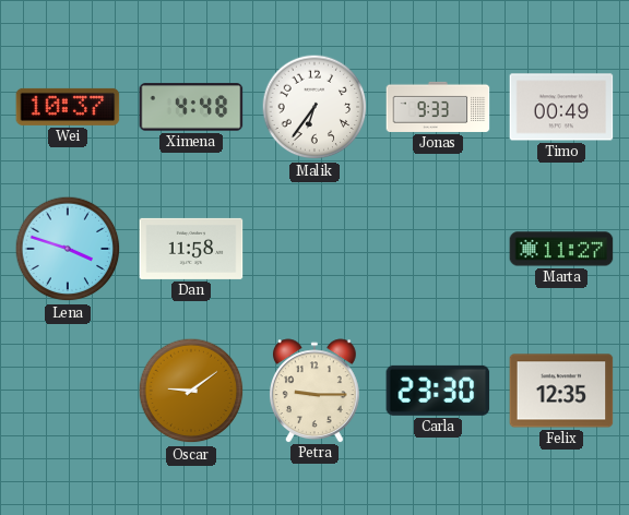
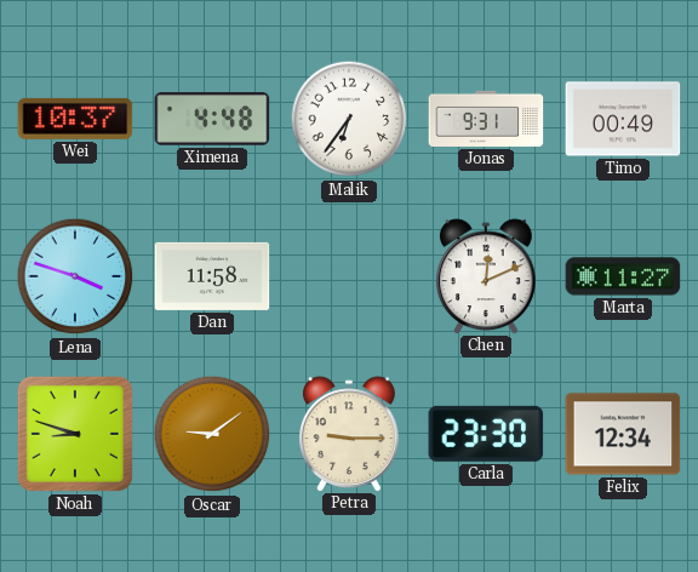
Jonas: 9:33 -> 9:31 (486, 119)
Chen: none -> 12:11 (486, 276)
Noah: none -> 8:48 (75, 434)
Felix: 12:35 -> 12:34 (623, 434)
